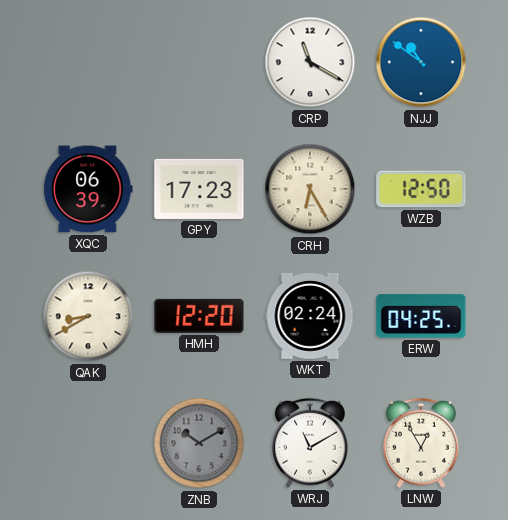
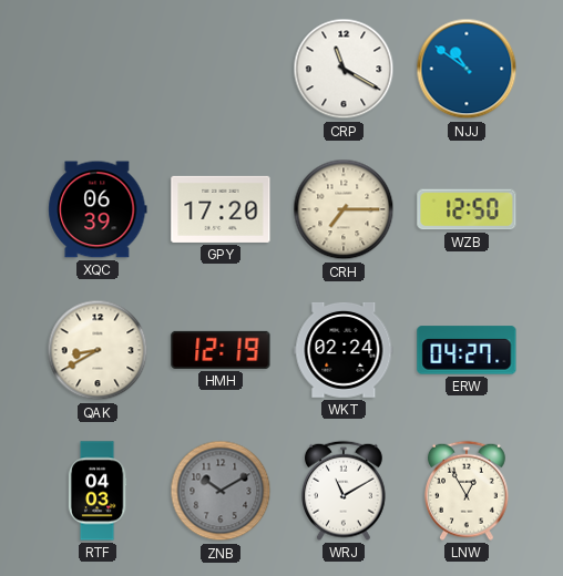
GPY: 17:23 -> 17:20 (221, 209)
CRH: 6:25 -> 7:15 (344, 209)
HMH: 12:20 -> 12:19 (221, 350)
ERW: 04:25 -> 04:27 (467, 350)
RTF: none -> 04:03 (98, 491)
